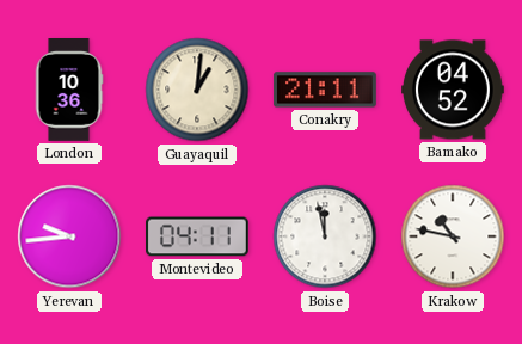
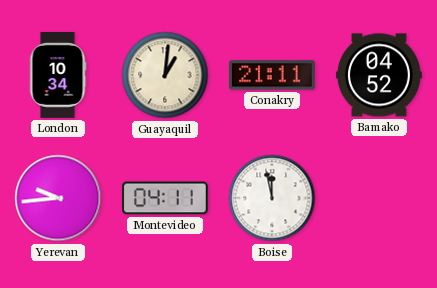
London: 10:36 -> 10:34 (58, 76)
Krakow: 10:47 -> none (453, 236)
